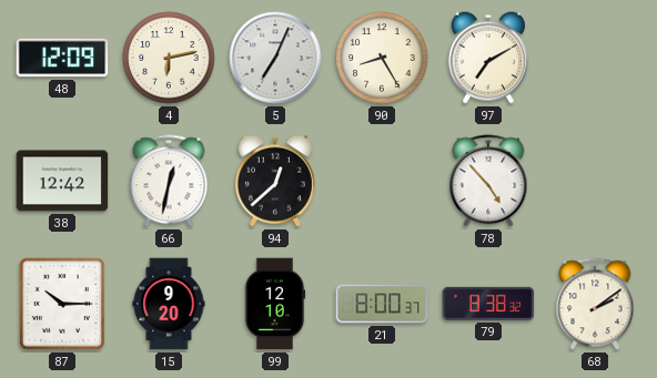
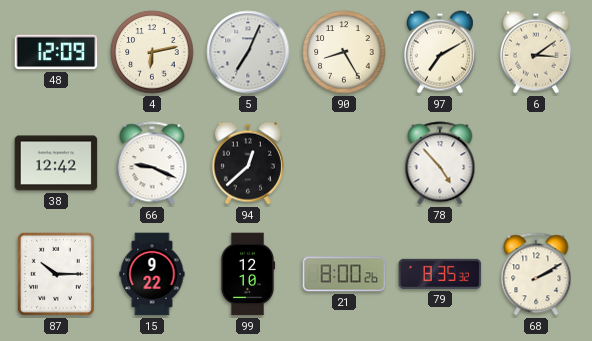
6: none -> 3:09 (536, 52)
66: 12:32 -> 9:19 (152, 163)
15: 9:20 -> 9:22 (152, 274)
21: 8:00:37 -> 8:00:26 (344, 274)
79: 8:38 -> 8:35 (440, 274)
68: 2:09 -> 2:10 (536, 274)
